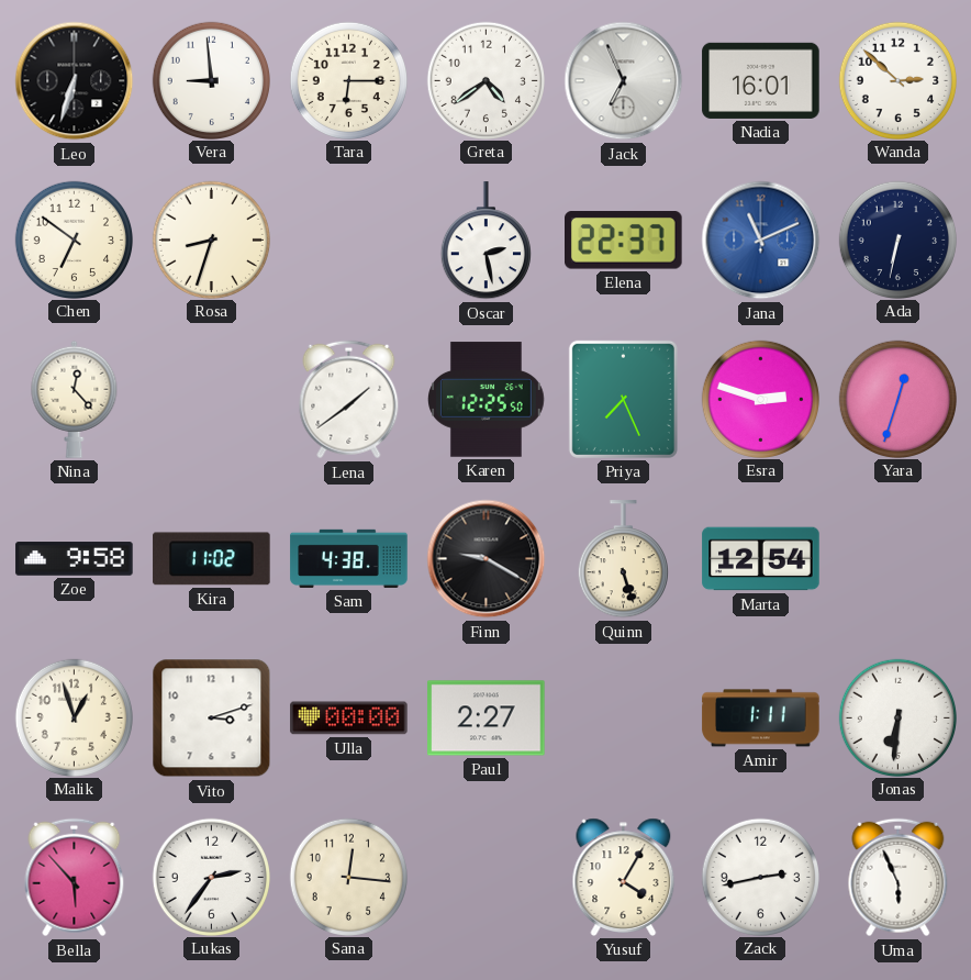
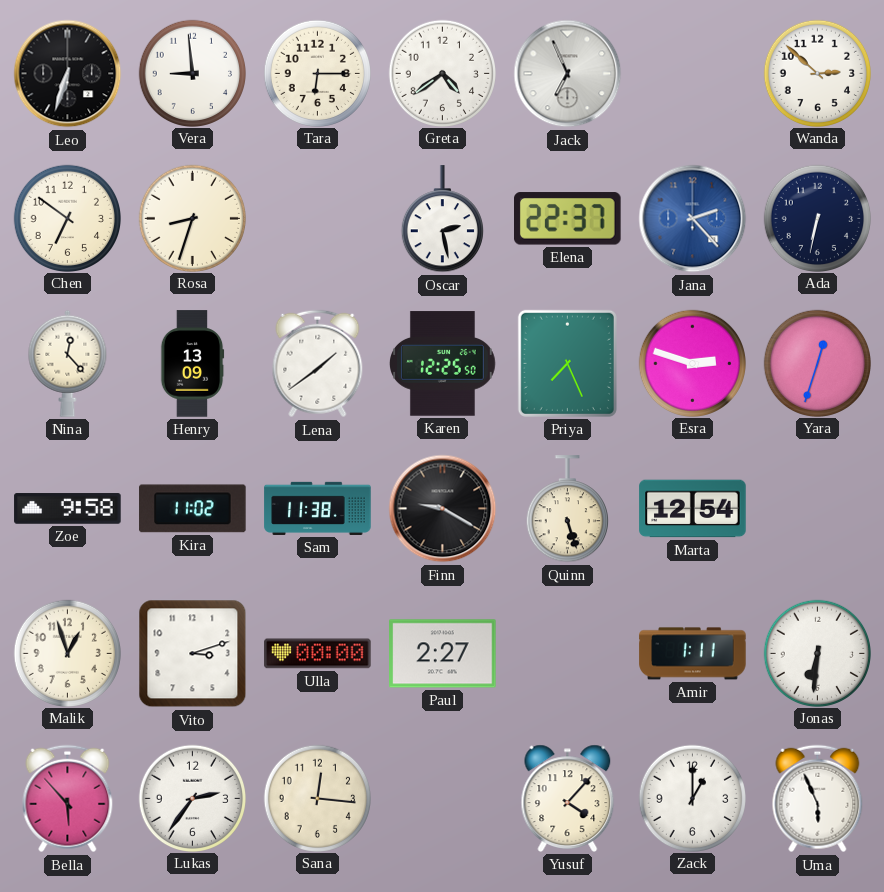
Nadia: 16:01 -> none (761, 80)
Jana: 11:11 -> 2:23 (693, 219)
Henry: none -> 13:09 (192, 364)
Sam: 4:38 -> 11:38 (318, 508)
Yusuf: 4:05 -> 4:07 (568, 798)
Zack: 2:43 -> 1:00 (692, 798)
